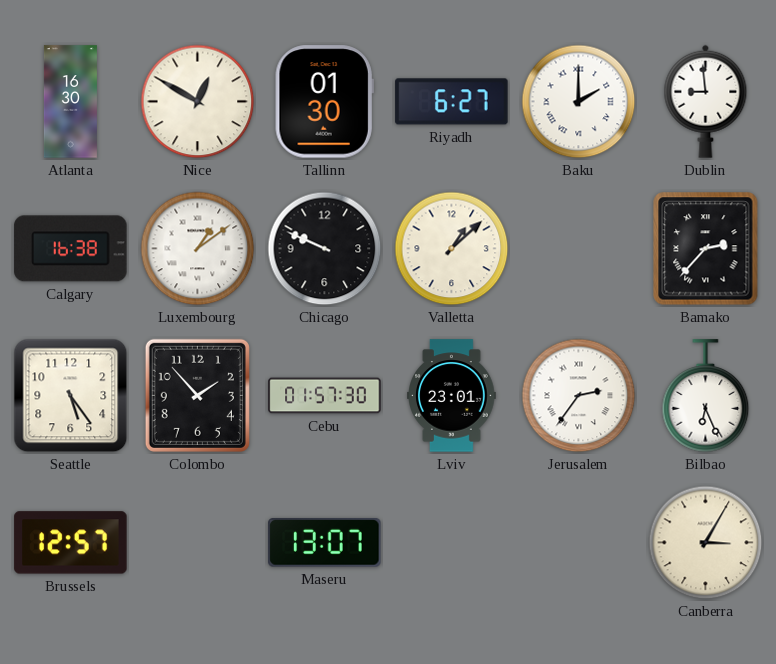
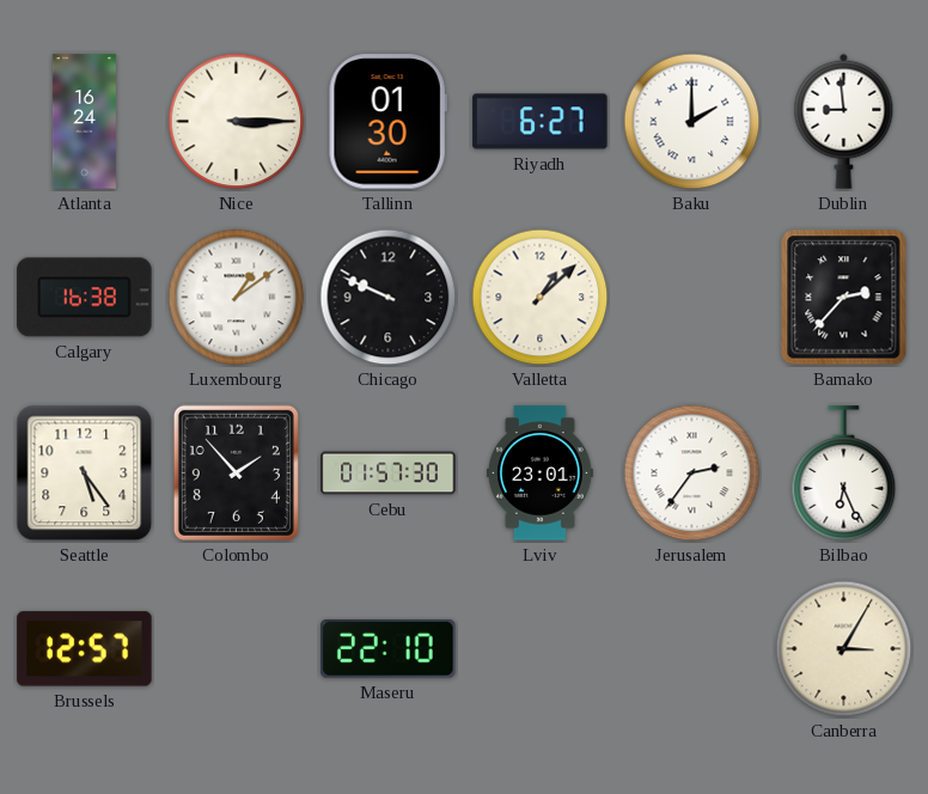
Atlanta: 16:30 -> 16:24 (84, 122)
Nice: 12:50 -> 3:15 (237, 122)
Maseru: 13:07 -> 22:10 (389, 649)
